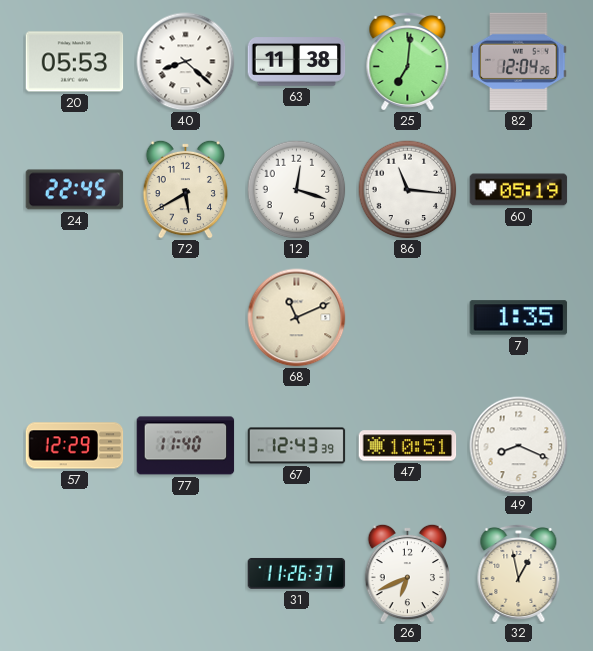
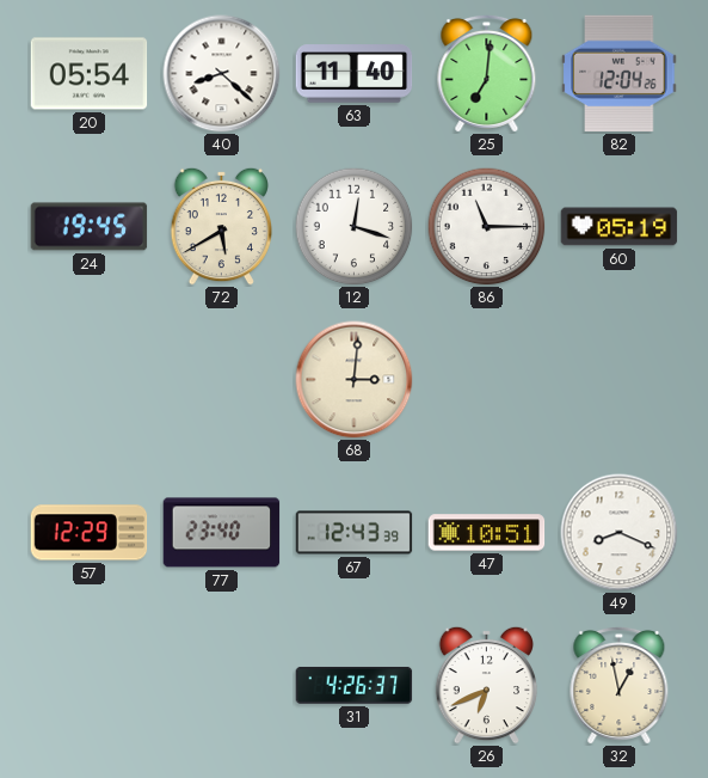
20: 05:53 -> 05:54 (90, 74)
63: 11:38 -> 11:40 (355, 74)
24: 22:45 -> 19:45 (90, 227)
86: 11:16 -> 11:15 (487, 227)
68: 11:11 -> 3:01 (355, 380)
7: 1:35 -> none (519, 318)
77: 11:40 -> 23:40 (222, 533)
31: 11:26 -> 4:26 (355, 685)
